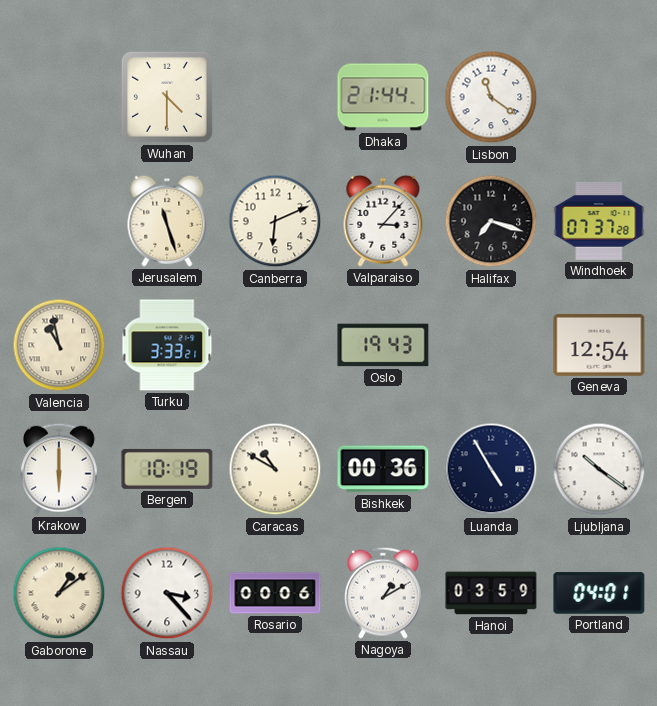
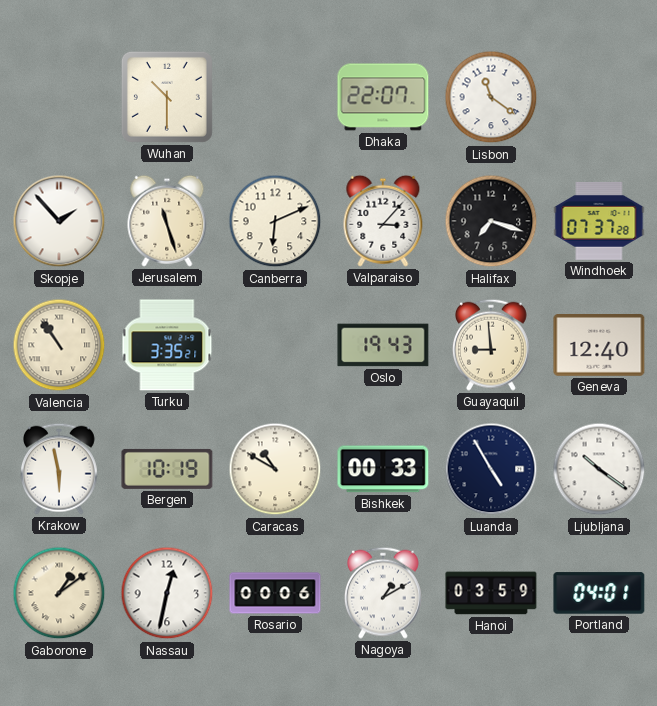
Wuhan: 4:30 -> 10:30 (167, 97)
Dhaka: 21:44 -> 22:07 (383, 97)
Skopje: none -> 1:53 (59, 221)
Valencia: 10:58 -> 10:54 (59, 345)
Turku: 3:33 -> 3:35 (167, 345)
Guayaquil: none -> 8:59 (491, 345)
Geneva: 12:54 -> 12:40 (599, 346)
Krakow: 6:00 -> 5:58 (59, 469)
Bishkek: 00:36 -> 00:33 (383, 469)
Nassau: 3:23 -> 12:32 (167, 593)
